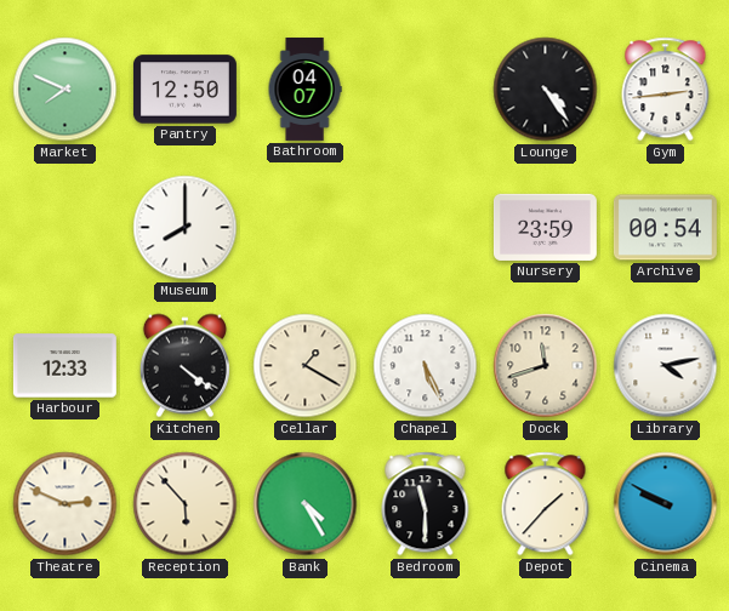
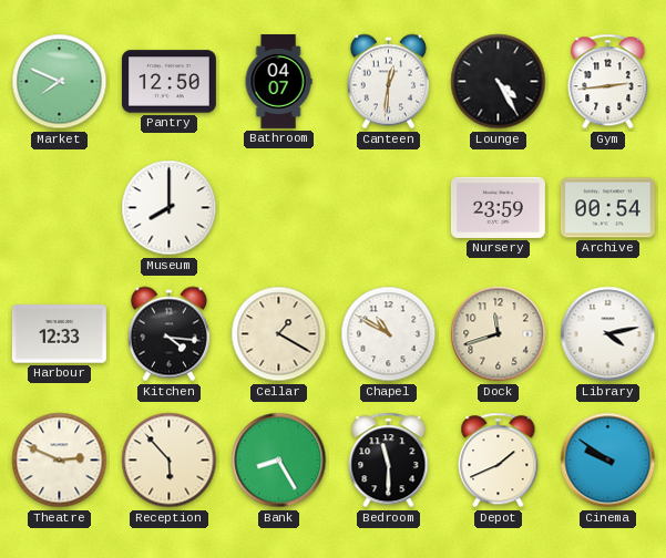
Canteen: none -> 12:31 (388, 82)
Lounge: 4:24 -> 4:25 (499, 82)
Kitchen: 4:21 -> 4:16 (168, 334)
Chapel: 5:26 -> 10:50 (389, 334)
Bank: 4:25 -> 8:25 (279, 461)
Depot: 1:37 -> 1:41 (499, 461)
Cinema: 9:50 -> 9:51 (608, 461)
